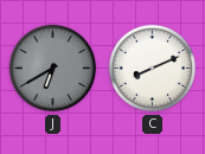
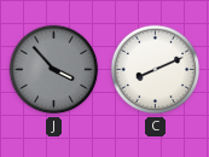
J: 6:40 -> 3:53 (54, 70)
